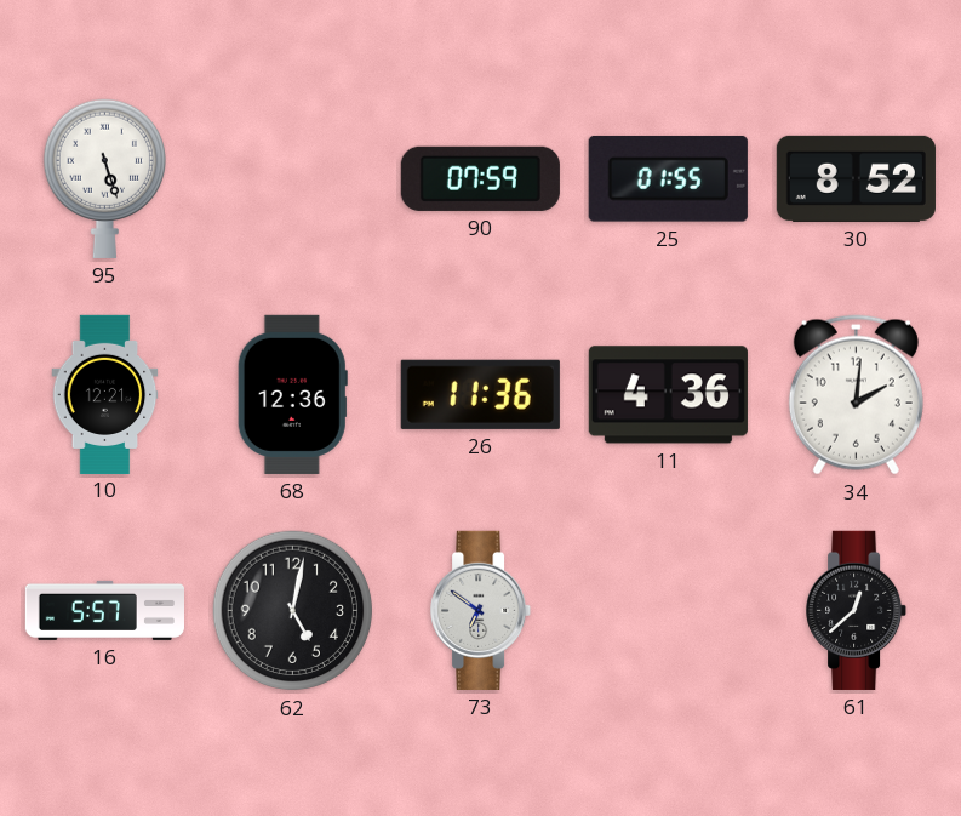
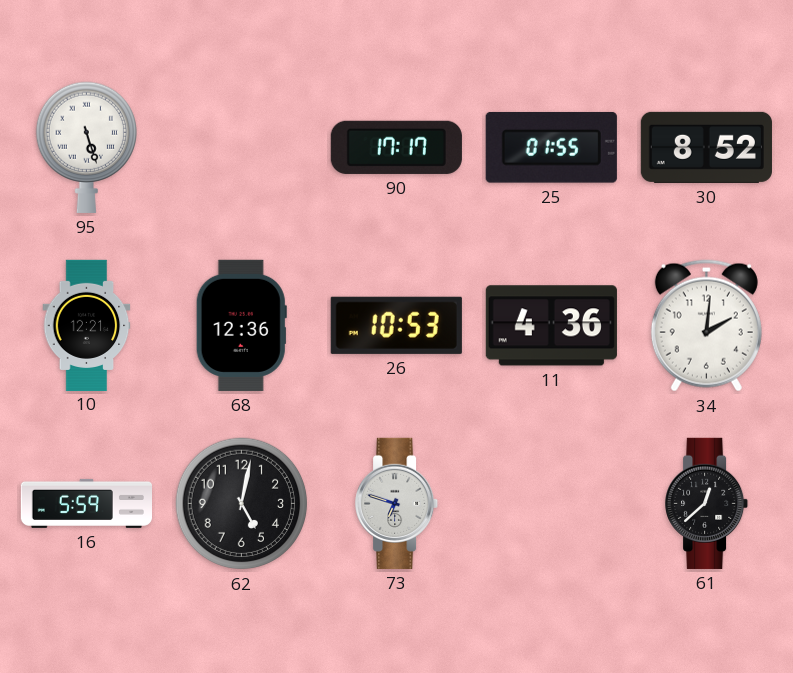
90: 07:59 -> 17:17 (396, 147)
26: 11:36 -> 10:53 (396, 325)
16: 5:57 -> 5:59 (86, 503)
73: 6:51 -> 6:48 (397, 503)
